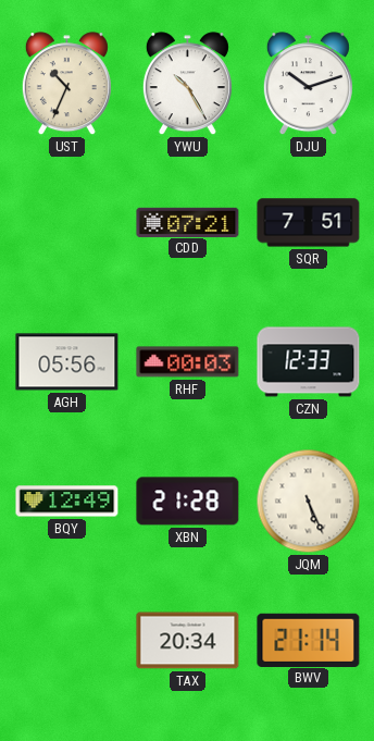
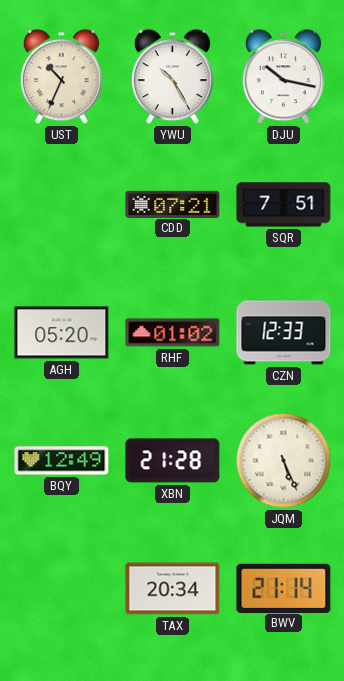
DJU: 10:12 -> 10:17 (283, 77)
AGH: 05:56 -> 05:20 (62, 333)
RHF: 00:03 -> 01:02 (173, 333)
